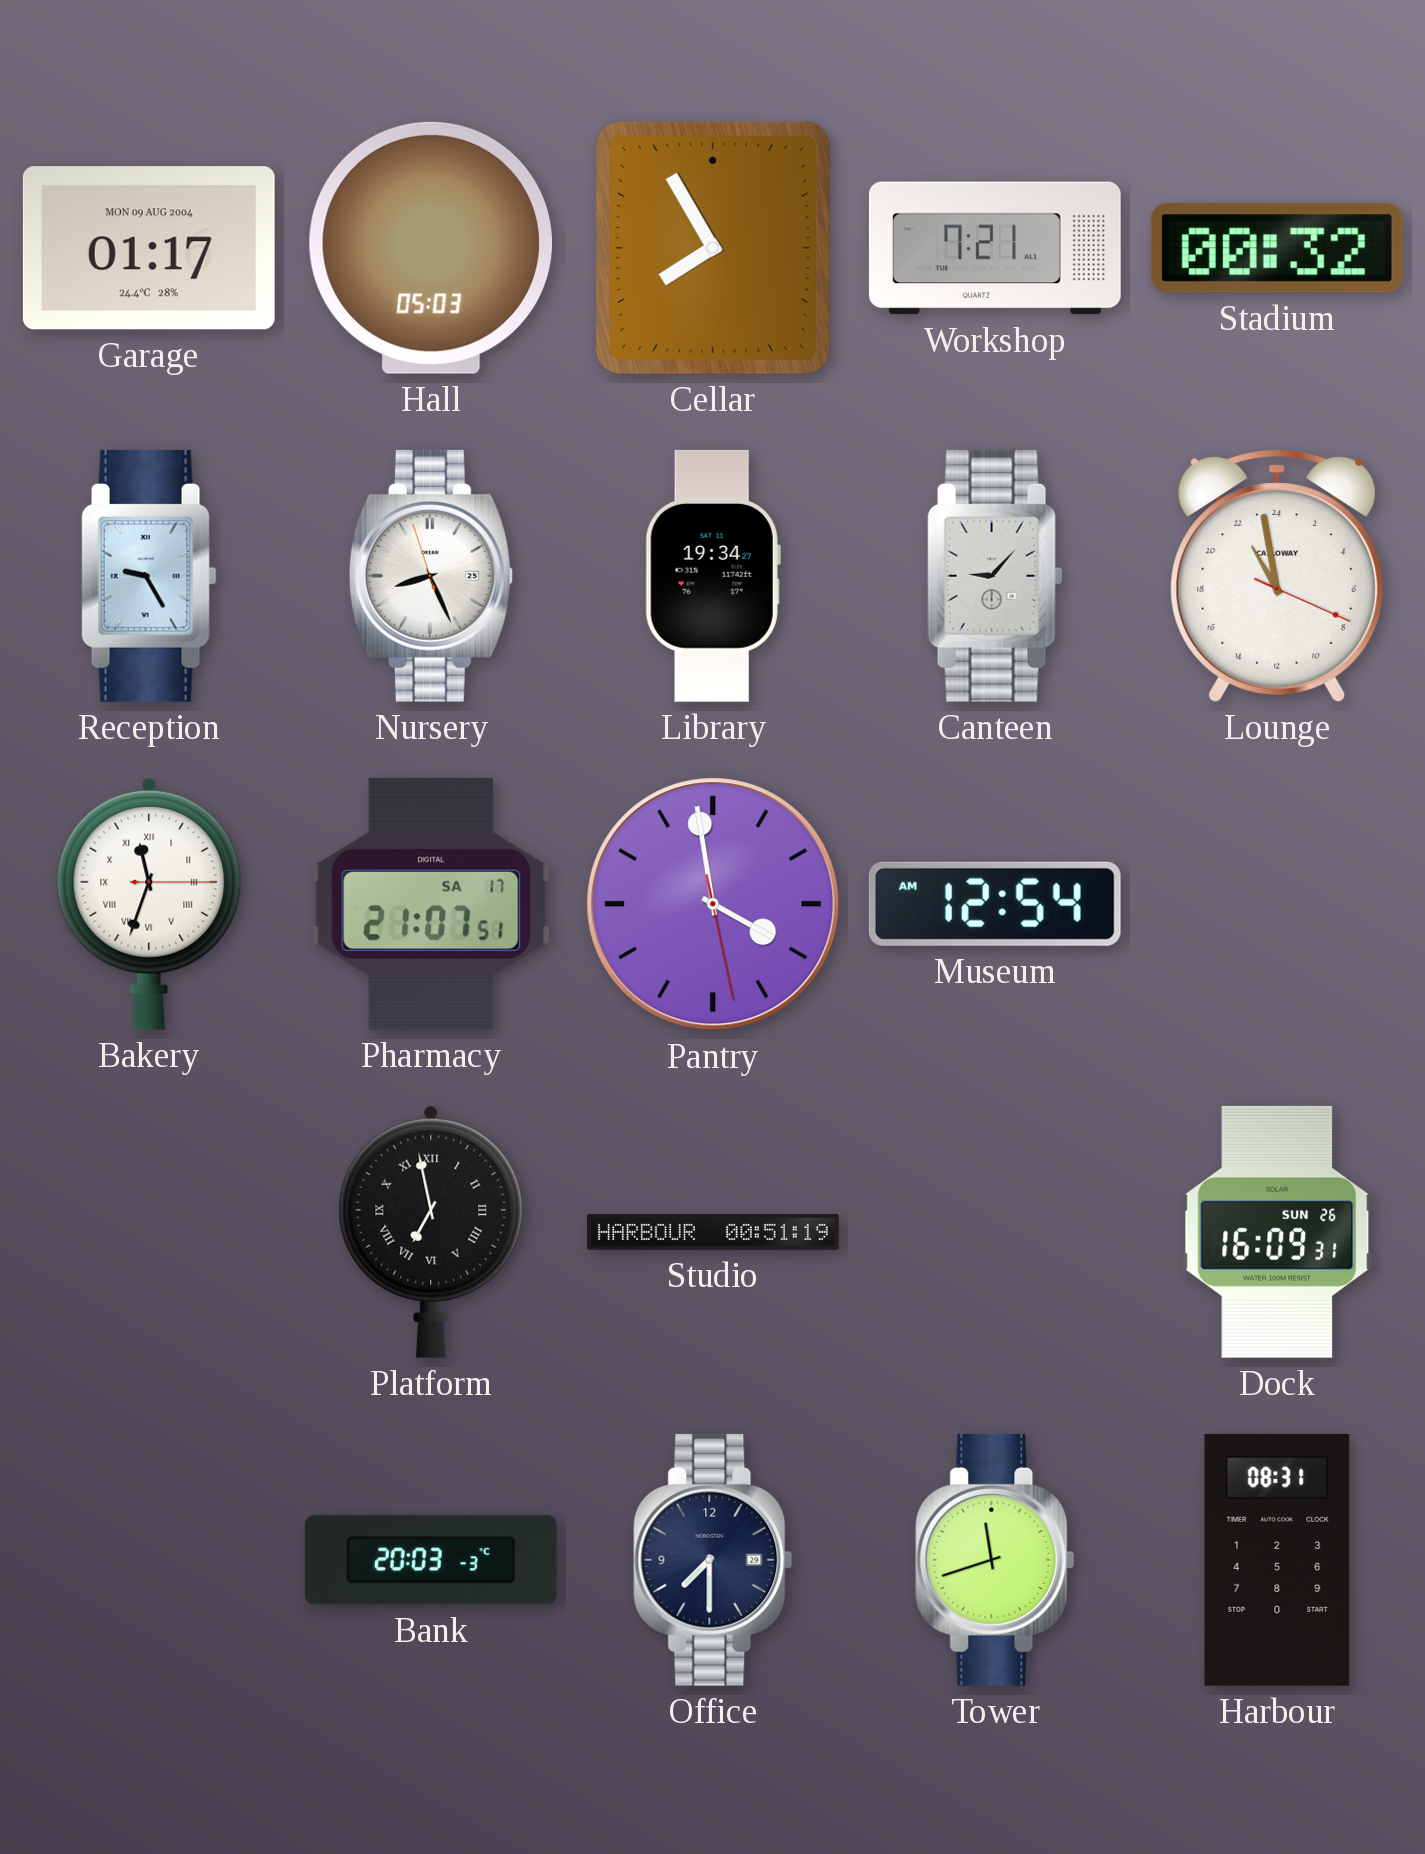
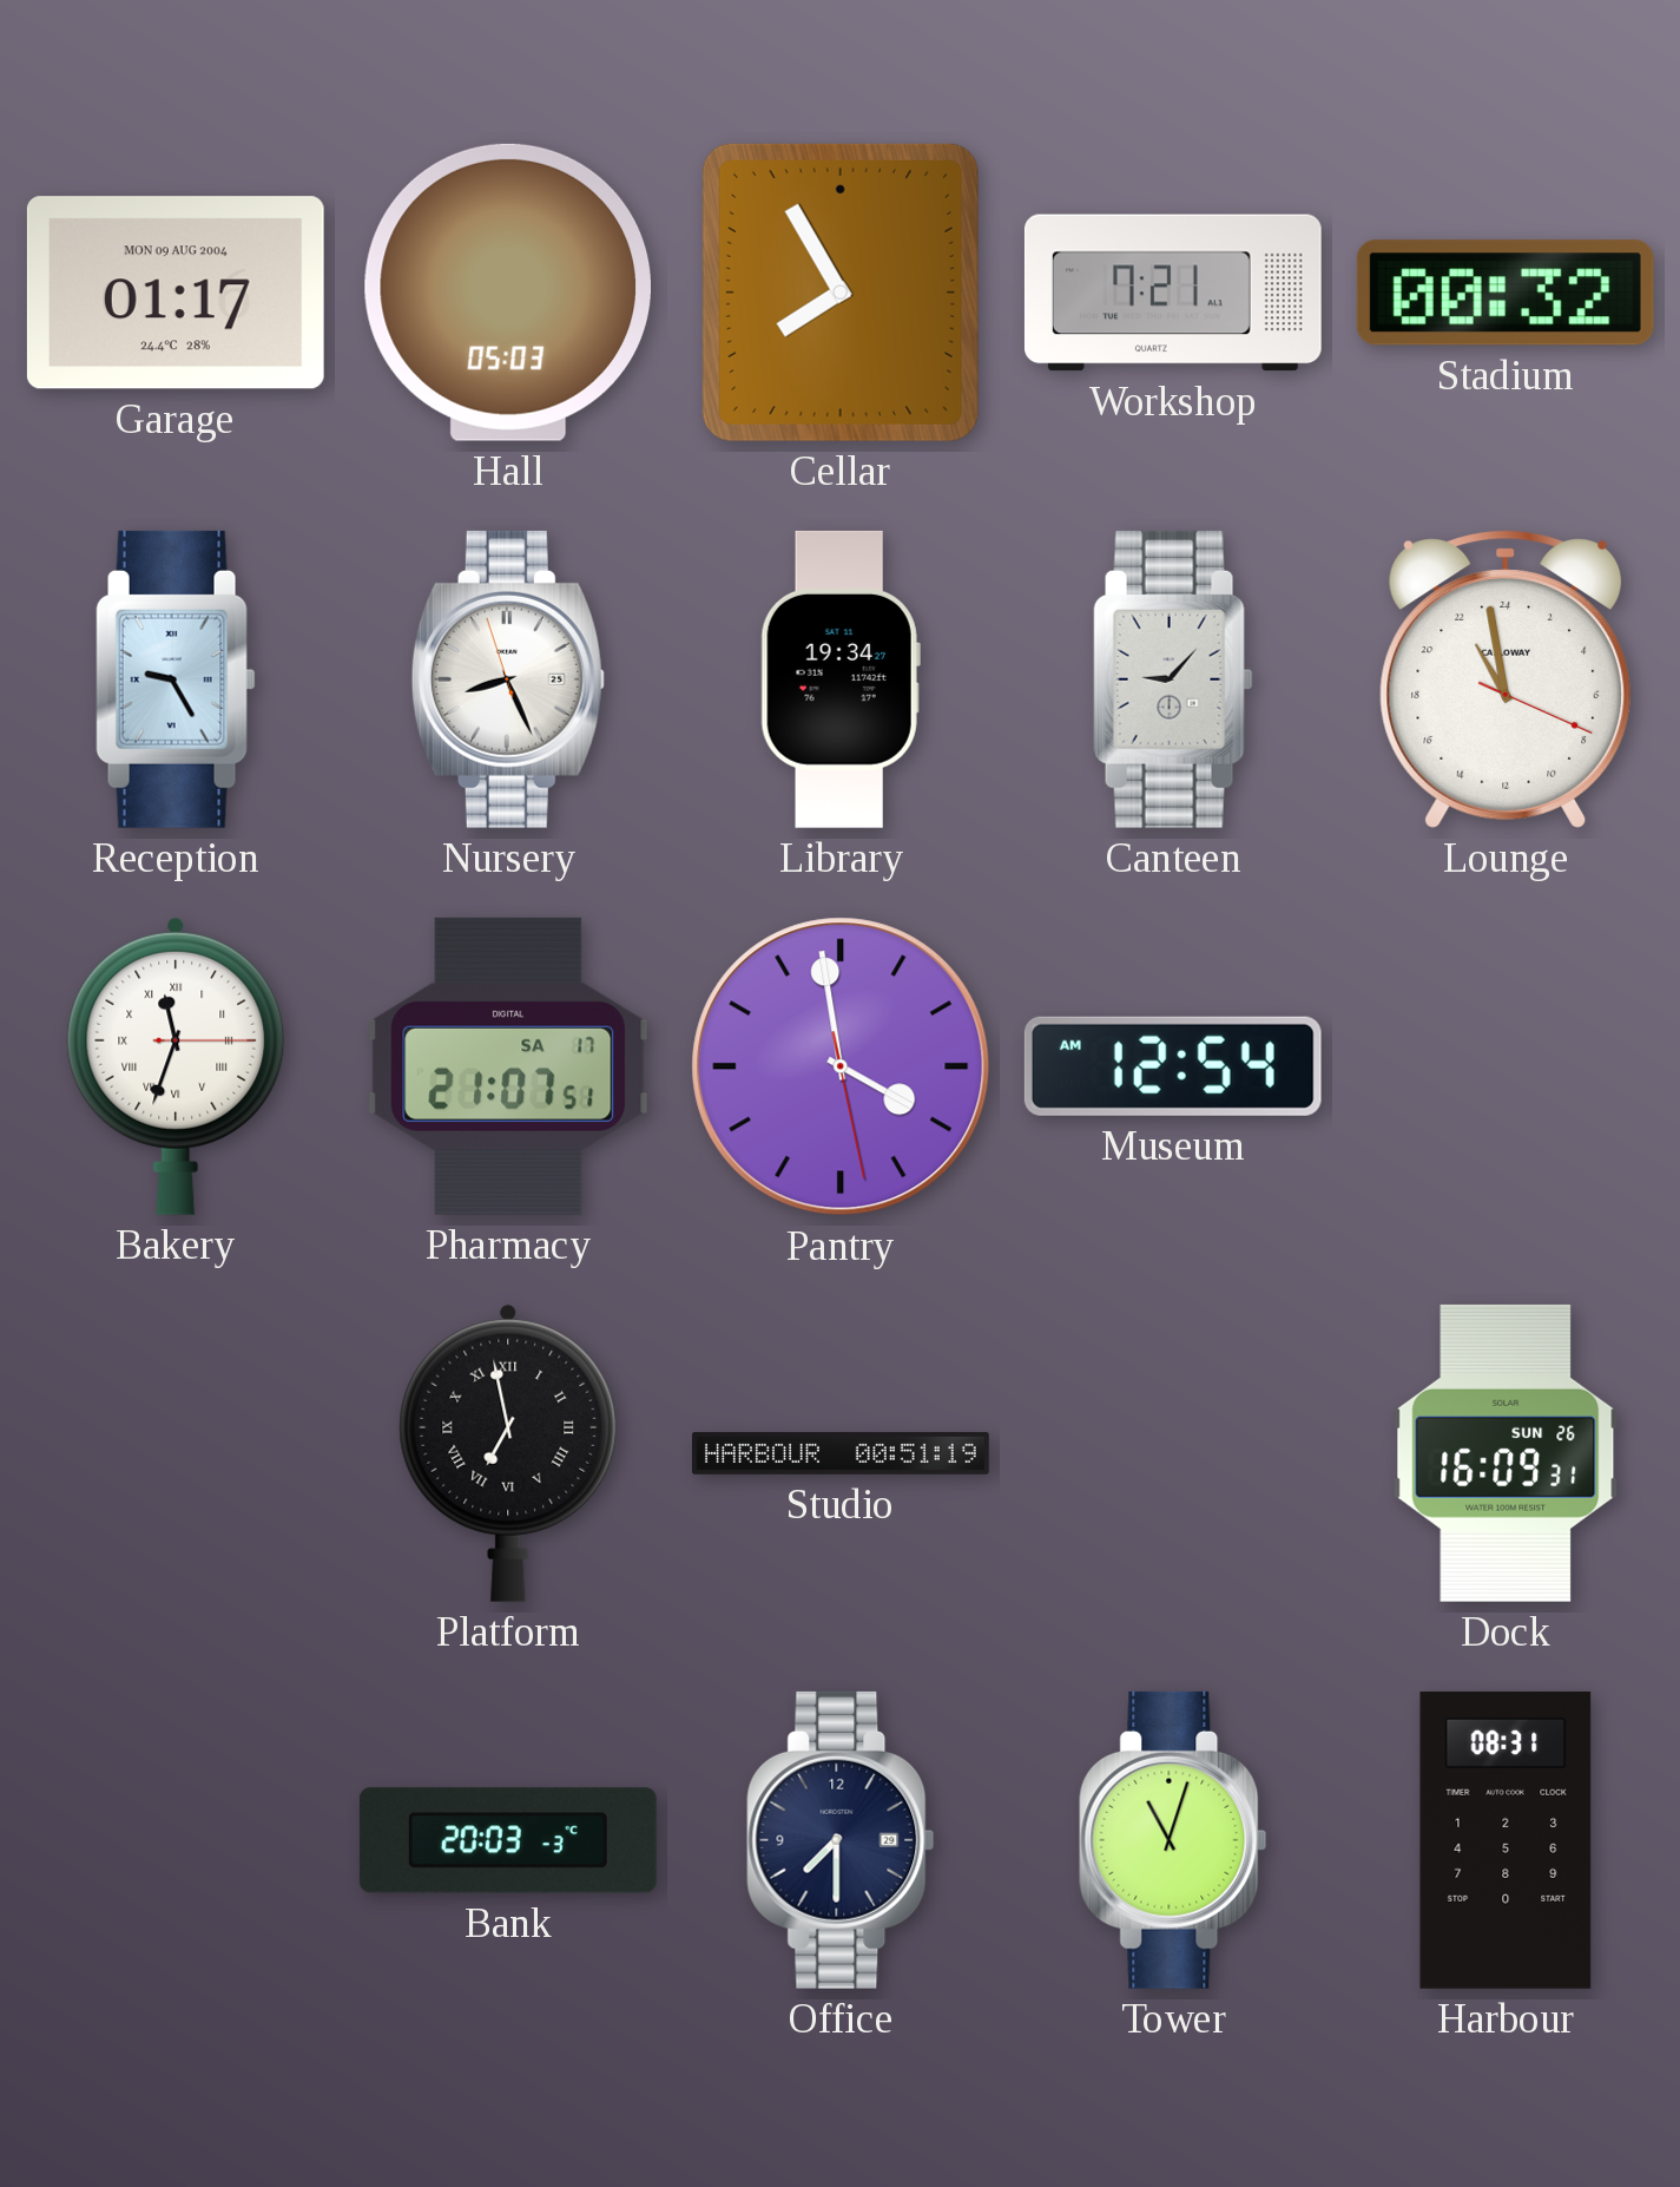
Tower: 11:42 -> 11:03 (1173, 1840)
